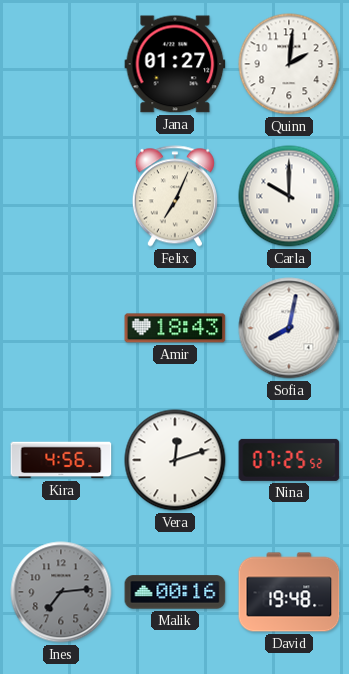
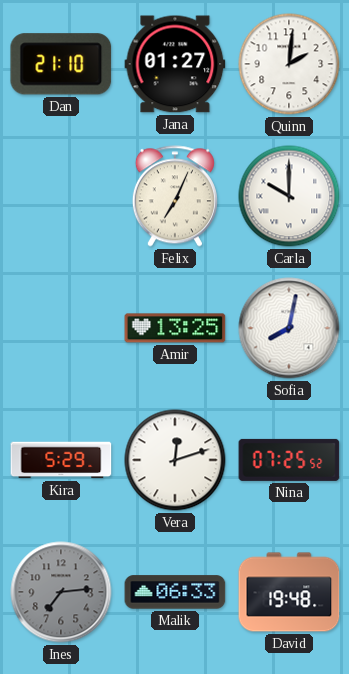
Dan: none -> 21:10 (61, 64)
Amir: 18:43 -> 13:25 (175, 328)
Kira: 4:56 -> 5:29 (61, 460)
Malik: 00:16 -> 06:33 (175, 592)
